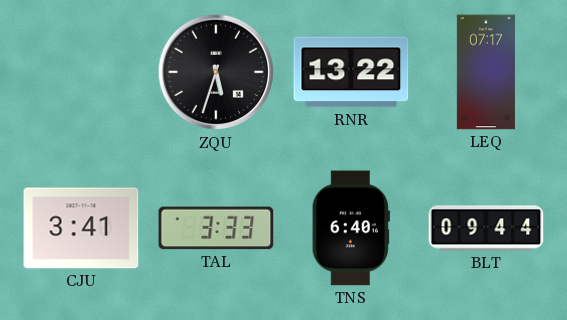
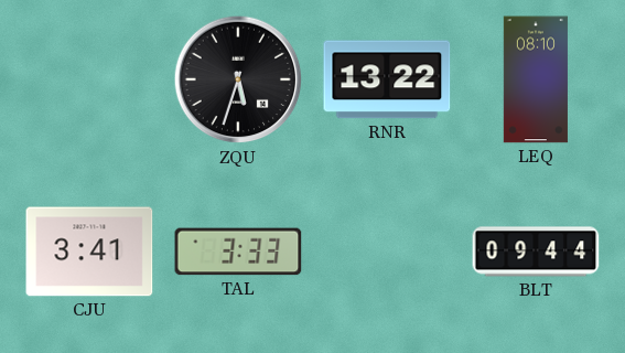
LEQ: 07:17 -> 08:10 (536, 79)
TNS: 6:40 -> none (351, 228)
